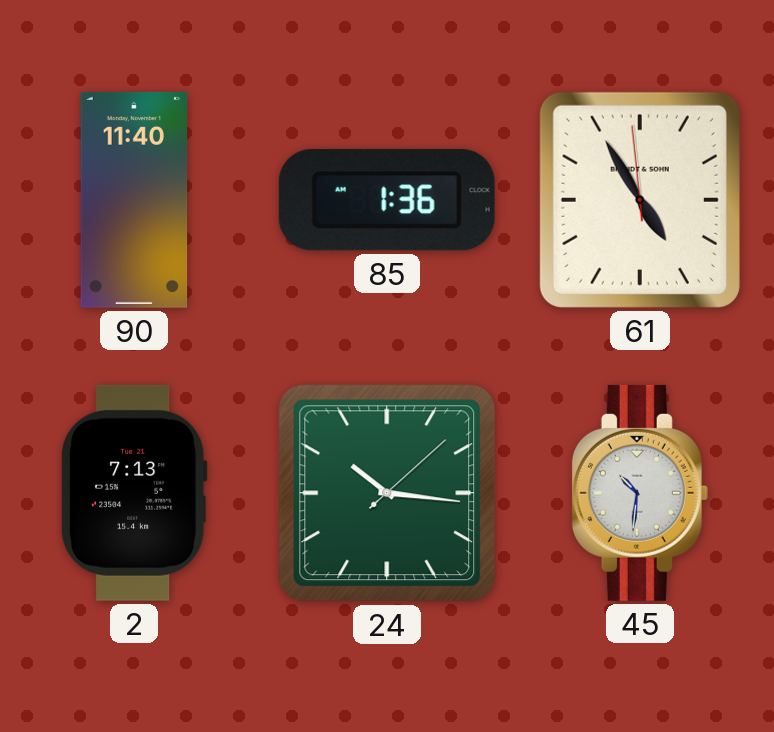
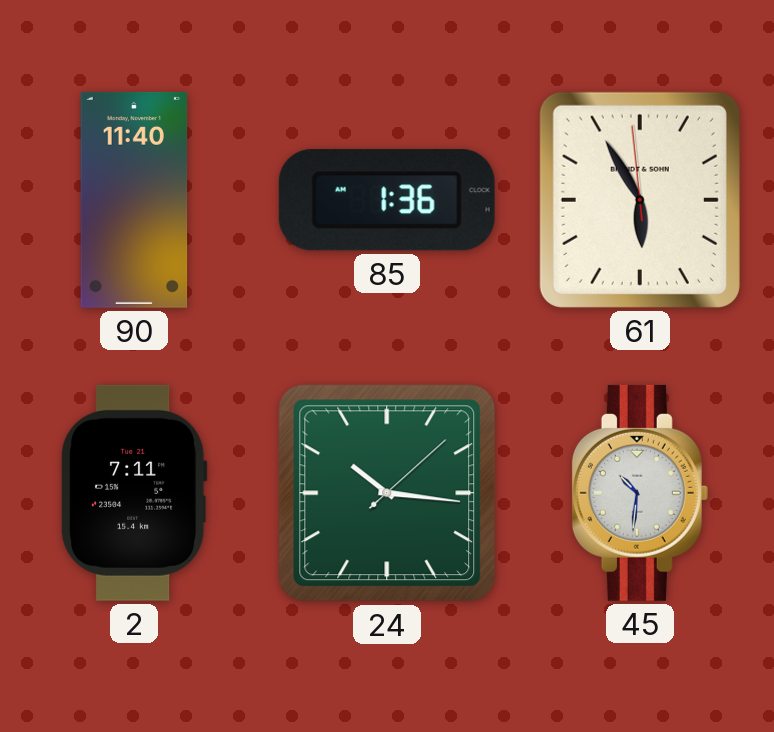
61: 4:54 -> 5:54 (640, 200)
2: 7:13 -> 7:11 (134, 493)
